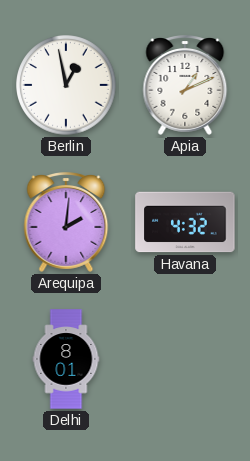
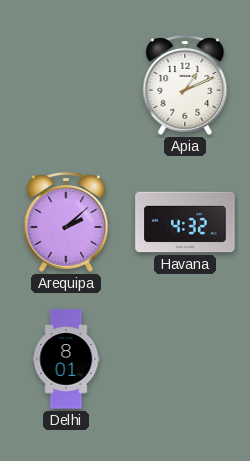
Berlin: 12:58 -> none (66, 85)
Arequipa: 2:01 -> 2:08 (66, 223)
